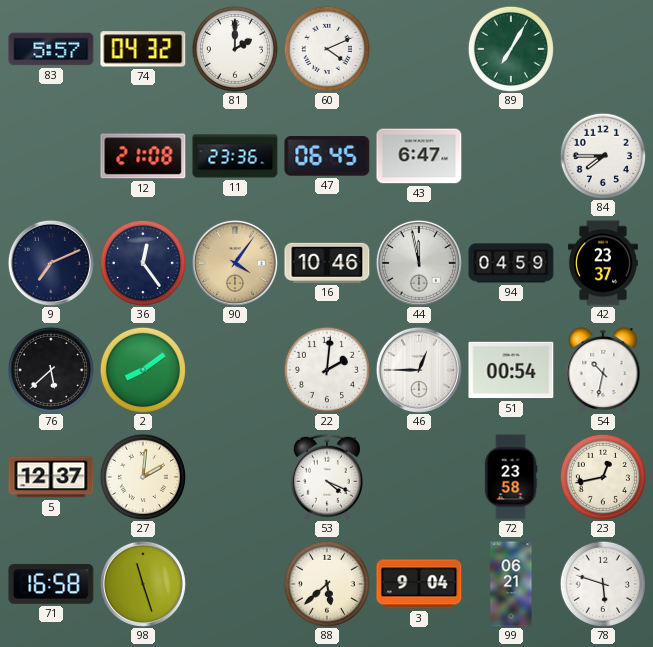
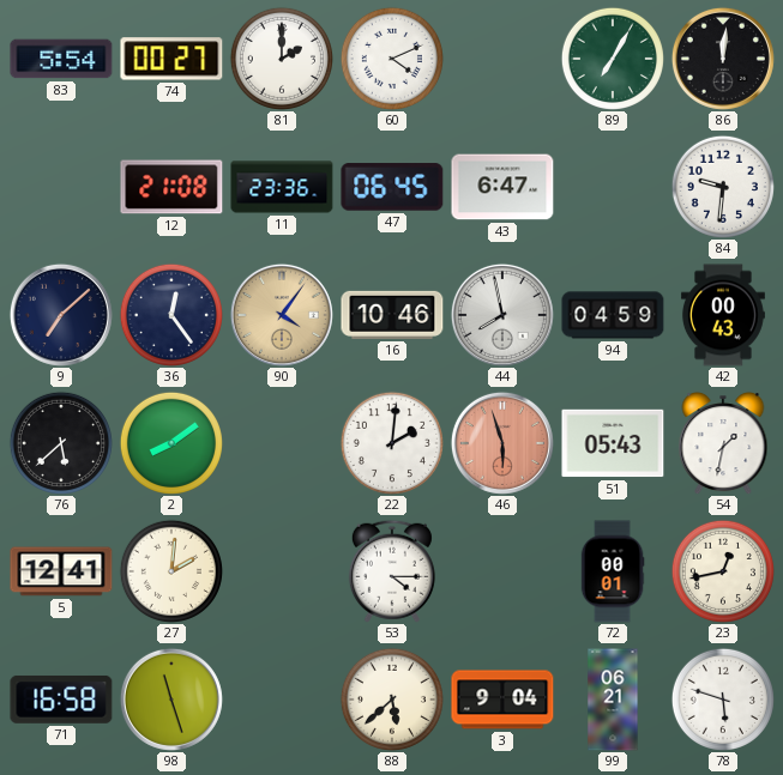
83: 5:57 -> 5:54 (61, 59)
74: 04:32 -> 00:27 (171, 59)
86: none -> 12:01 (723, 59)
84: 7:45 -> 9:31 (723, 187)
9: 7:11 -> 7:08 (61, 315)
44: 11:58 -> 7:58 (502, 315)
42: 23:37 -> 00:43 (723, 315)
46: 12:45 -> 5:57 (502, 443)
46 dial: white -> salmon (502, 443)
51: 00:54 -> 05:43 (613, 443)
54: 10:32 -> 1:32 (723, 444)
5: 12:37 -> 12:41 (61, 571)
53: 4:19 -> 4:15 (392, 571)
72: 23:58 -> 00:01 (613, 571)
